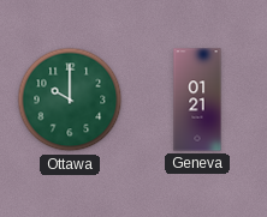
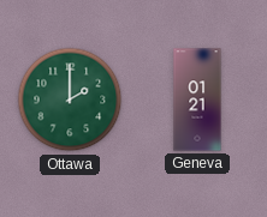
Ottawa: 10:00 -> 2:00 (70, 100)
